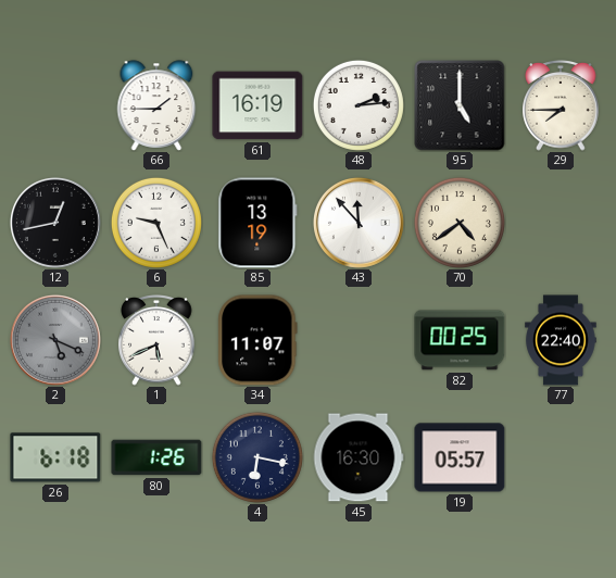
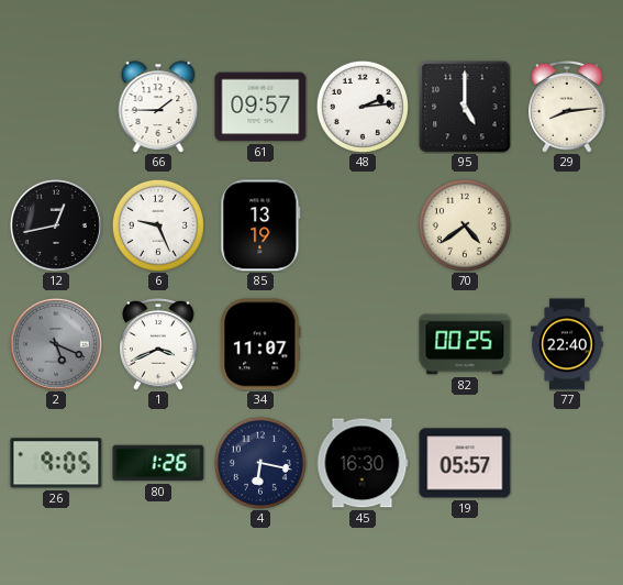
61: 16:19 -> 09:57 (260, 107)
29: 7:45 -> 8:14 (567, 108)
43: 11:53 -> none (359, 223)
1: 5:41 -> 3:41 (158, 345)
26: 6:18 -> 9:05 (56, 463)
